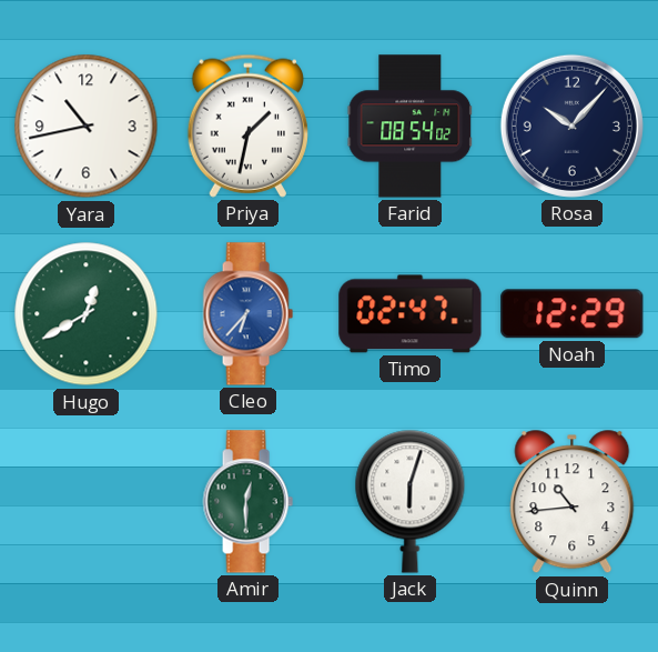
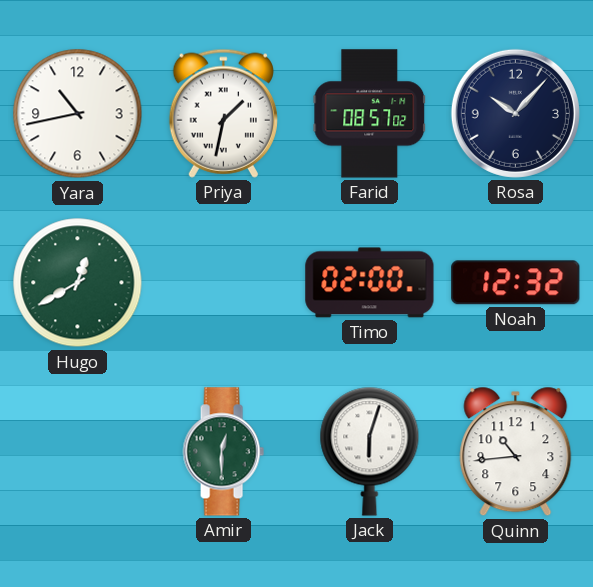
Farid: 08:54 -> 08:57 (370, 114)
Cleo: 6:37 -> none (247, 314)
Timo: 02:47 -> 02:00 (370, 283)
Noah: 12:29 -> 12:32 (516, 283)
